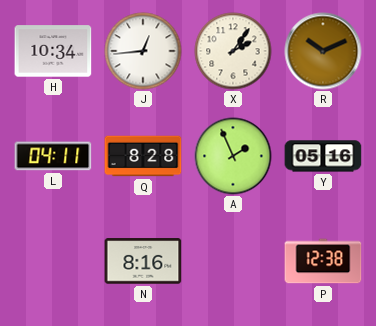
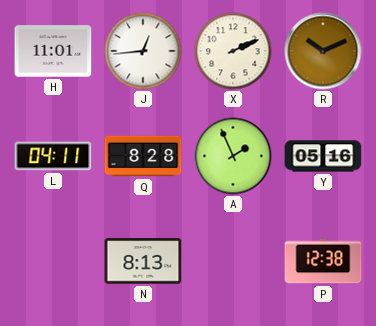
H: 10:34 -> 11:01 (53, 51)
X: 2:06 -> 2:11 (233, 51)
N: 8:16 -> 8:13 (143, 261)
